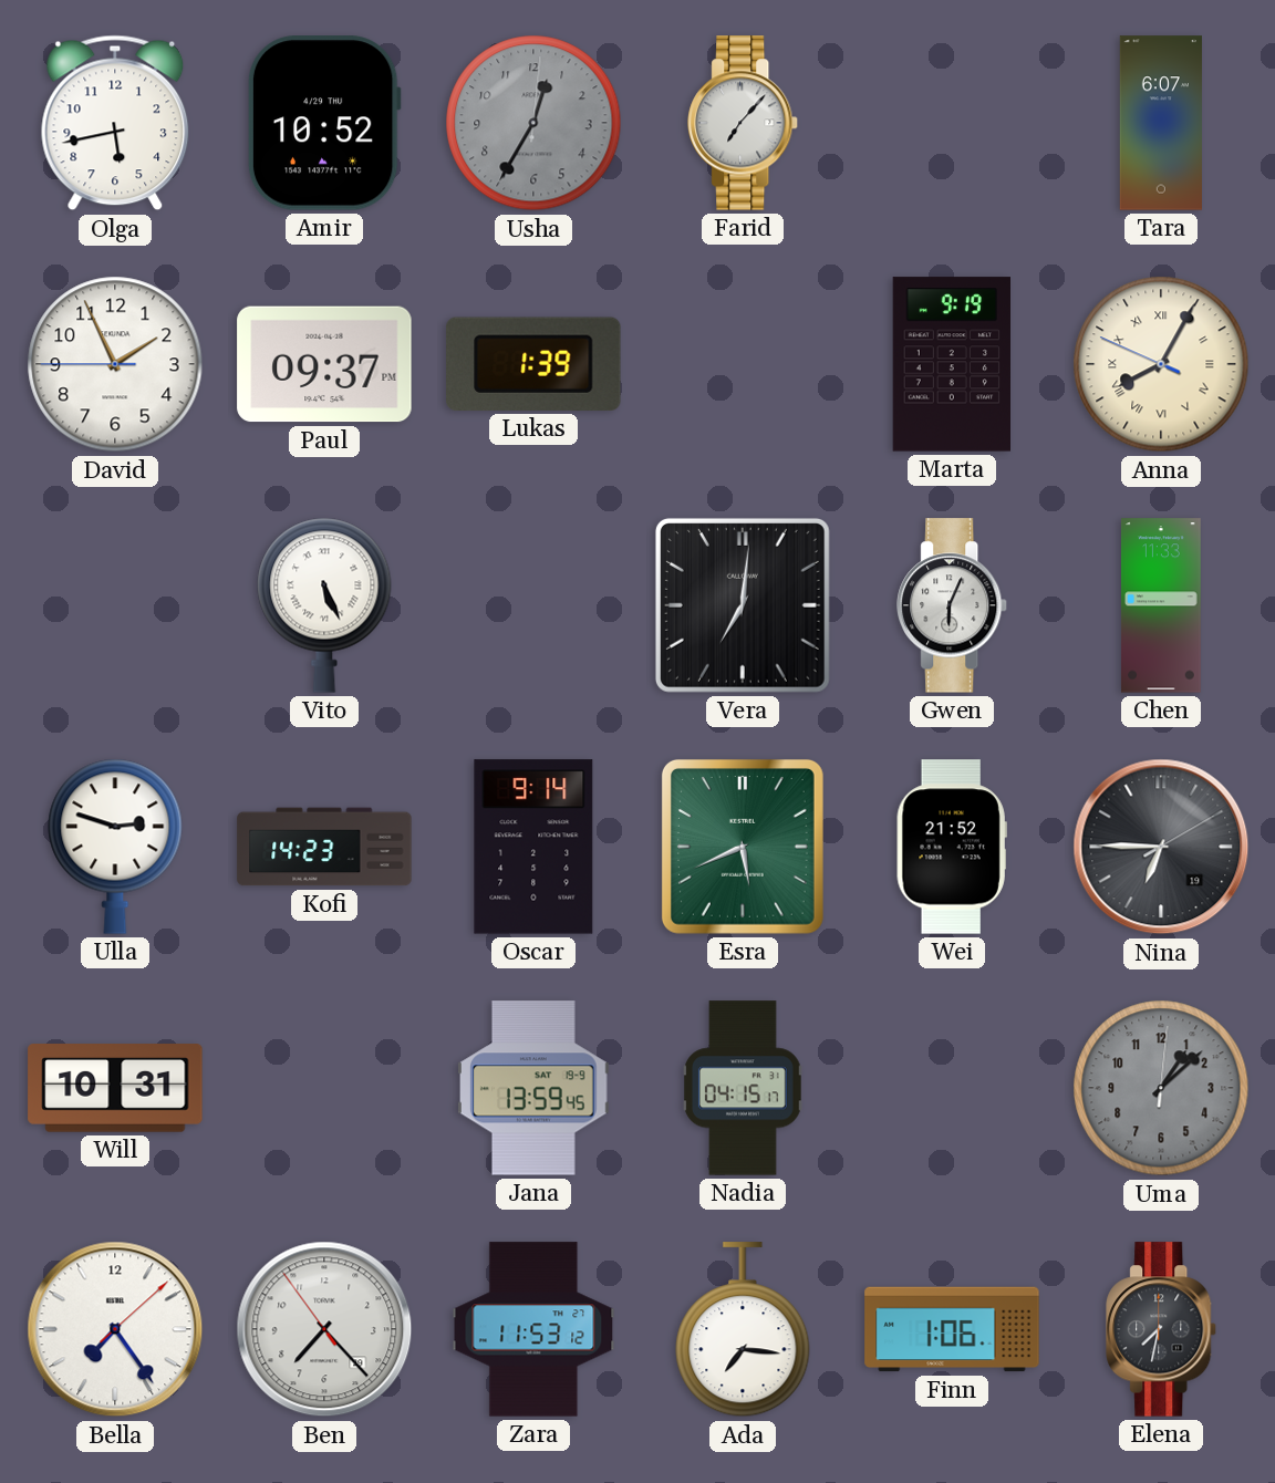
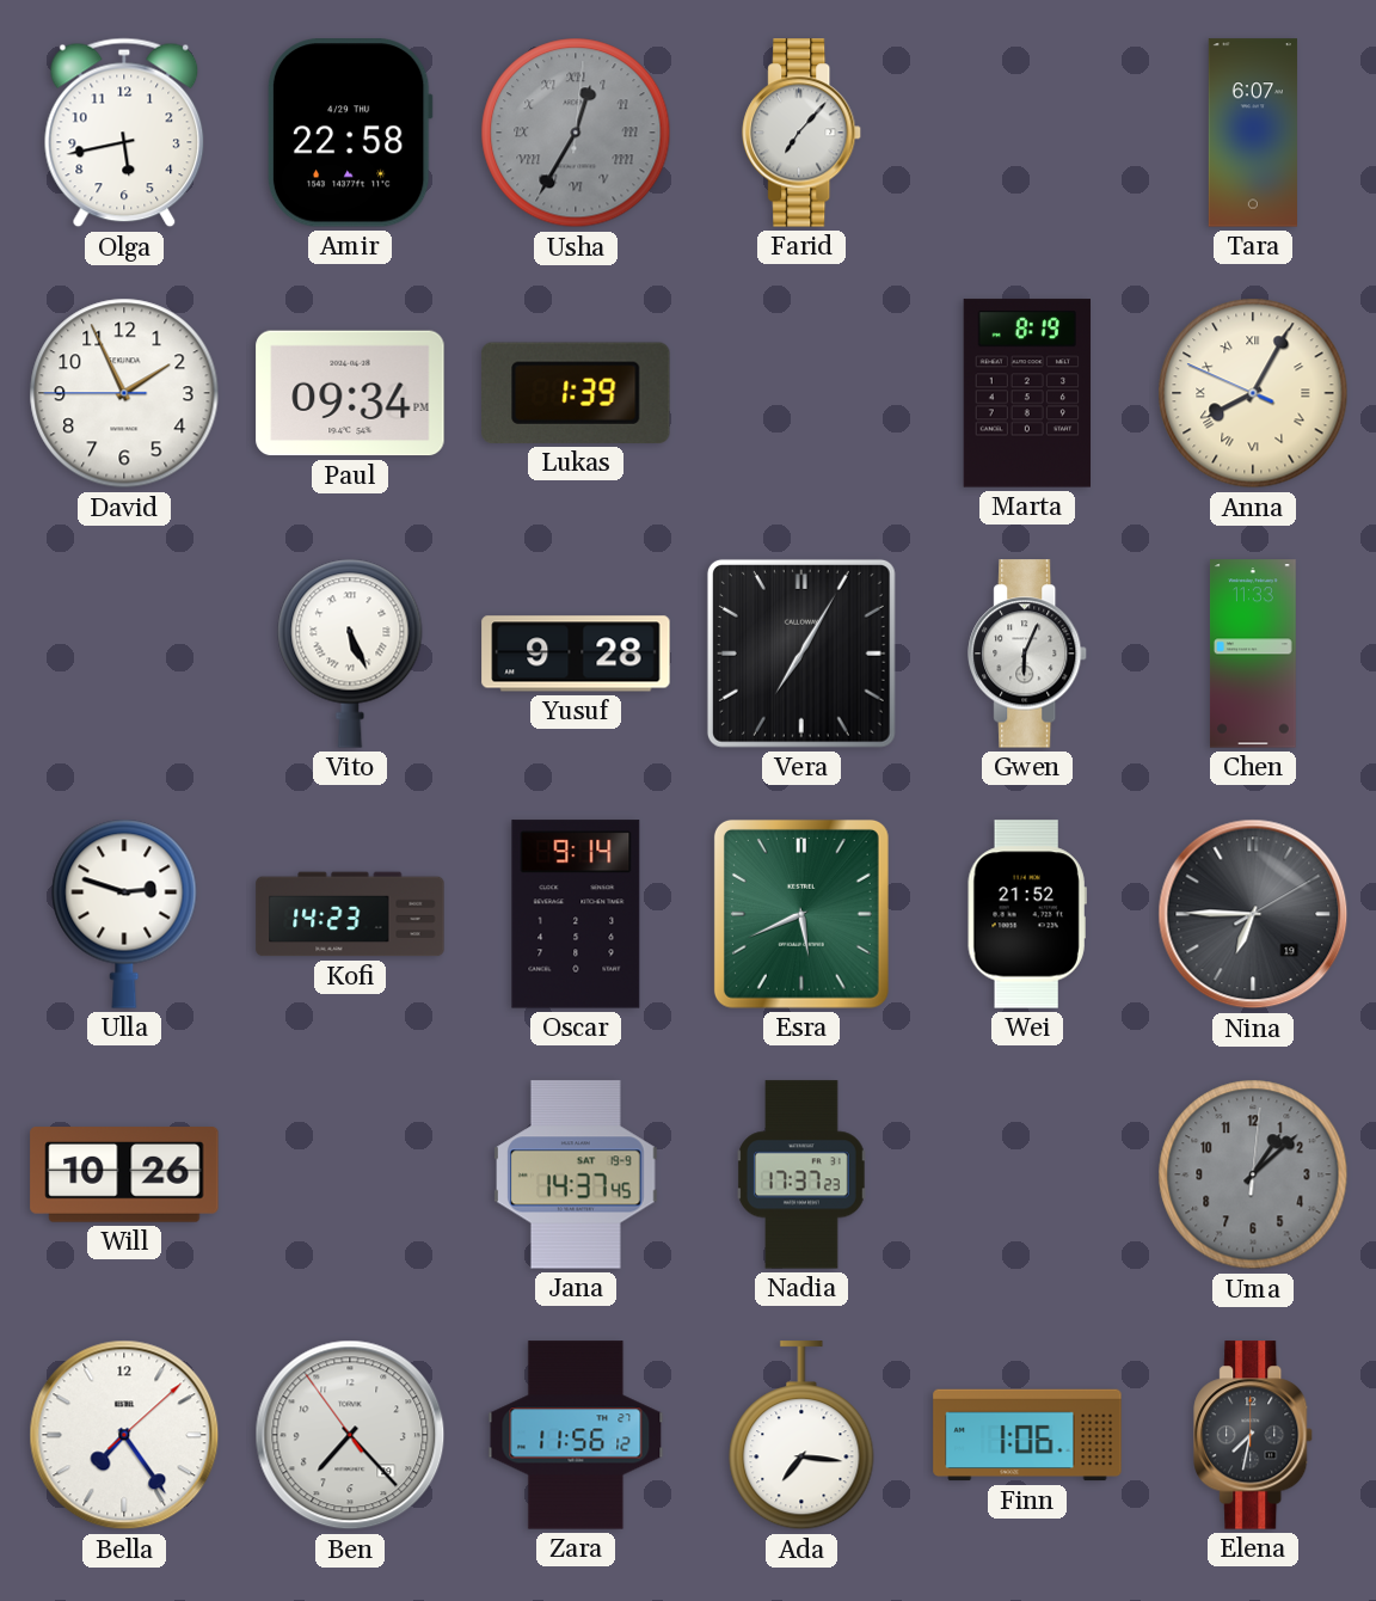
Amir: 10:52 -> 22:58 (350, 133)
Usha numerals: Arabic -> Roman (576, 133)
Paul: 09:37 -> 09:34 (350, 393)
Marta: 9:19 -> 8:19 (1026, 393)
Yusuf: none -> 9:28 (576, 654)
Vera: 7:01 -> 7:05 (801, 654)
Will: 10:31 -> 10:26 (124, 1174)
Jana: 13:59 -> 14:37 (577, 1174)
Nadia: 04:15 -> 17:37 (801, 1174)
Zara: 11:53 -> 11:56 (576, 1435)
